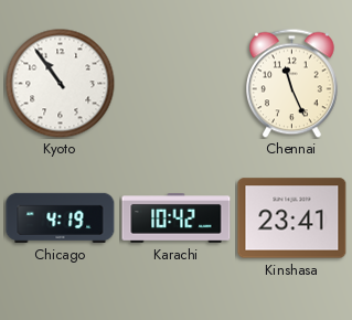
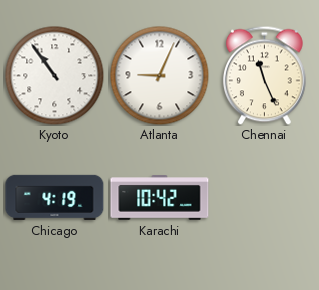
Atlanta: none -> 9:04 (160, 76)
Kinshasa: 23:41 -> none (292, 218)
